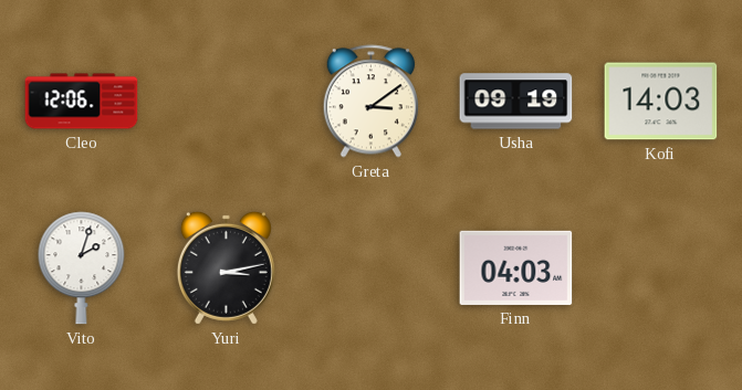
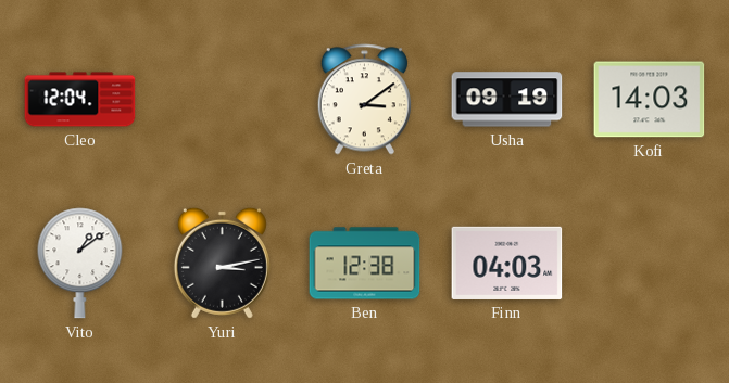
Cleo: 12:06 -> 12:04 (80, 100)
Vito: 2:03 -> 1:09 (80, 264)
Ben: none -> 12:38 (365, 264)
